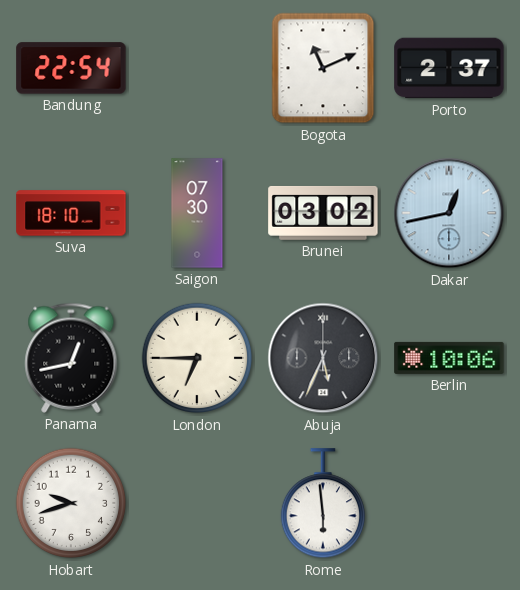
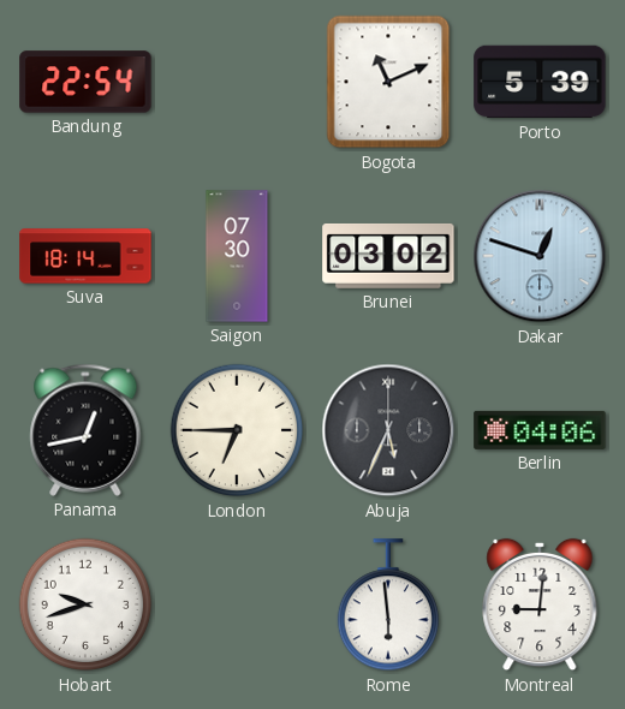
Porto: 2:37 -> 5:39 (540, 82)
Suva: 18:10 -> 18:14 (85, 256)
Dakar: 12:43 -> 12:48 (540, 256)
Berlin: 10:06 -> 04:06 (540, 430)
Montreal: none -> 9:01 (540, 604)
